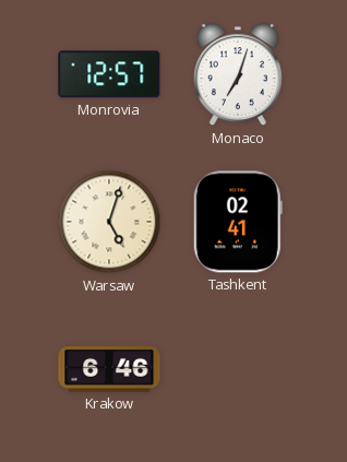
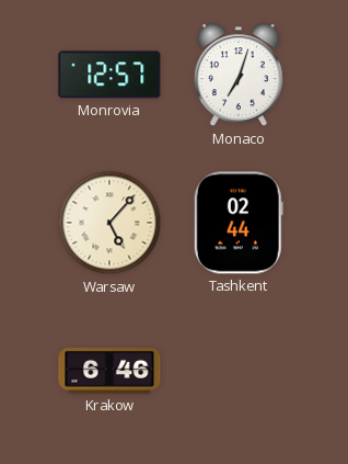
Warsaw: 5:03 -> 5:07 (109, 223)
Tashkent: 02:41 -> 02:44 (239, 223)
